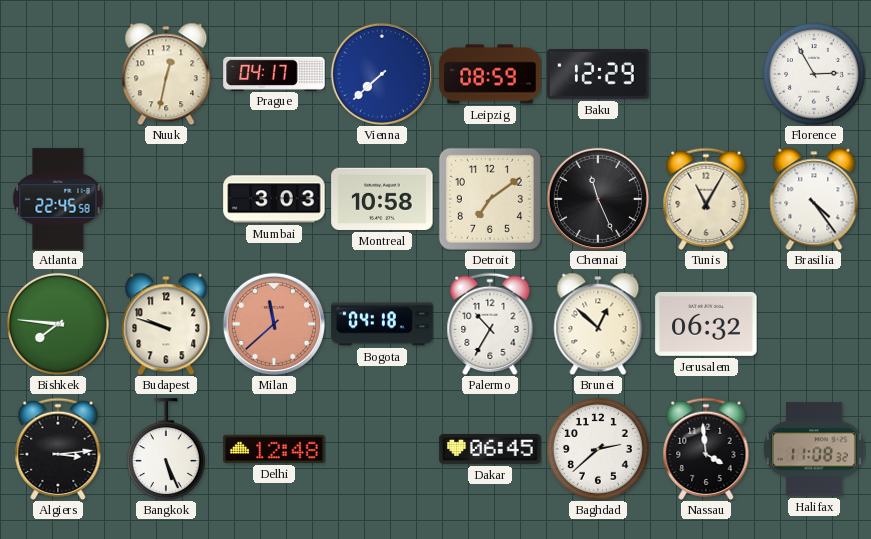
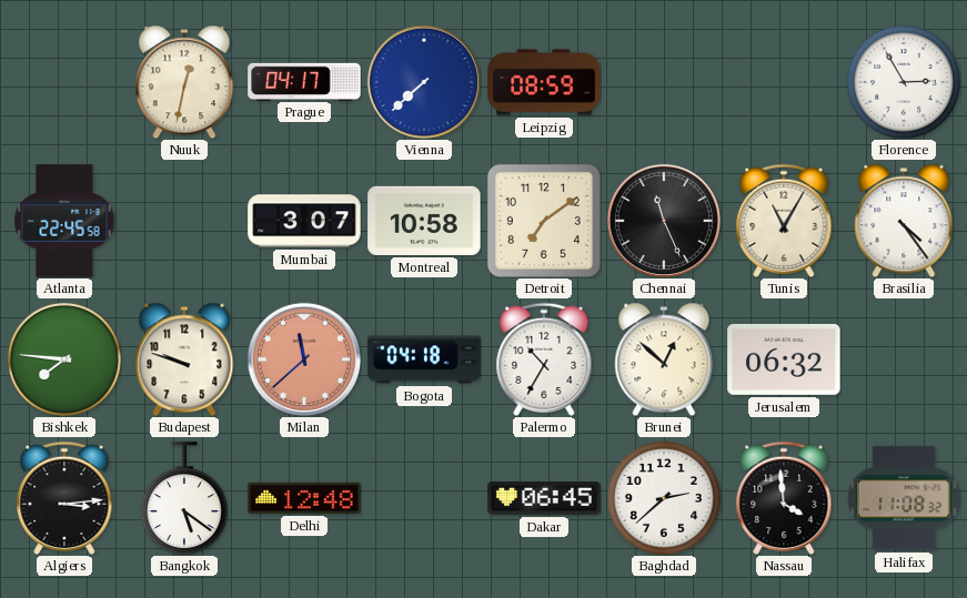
Baku: 12:29 -> none (598, 74)
Mumbai: 3:03 -> 3:07 (304, 221)
Bangkok: 5:26 -> 5:21 (184, 498)
